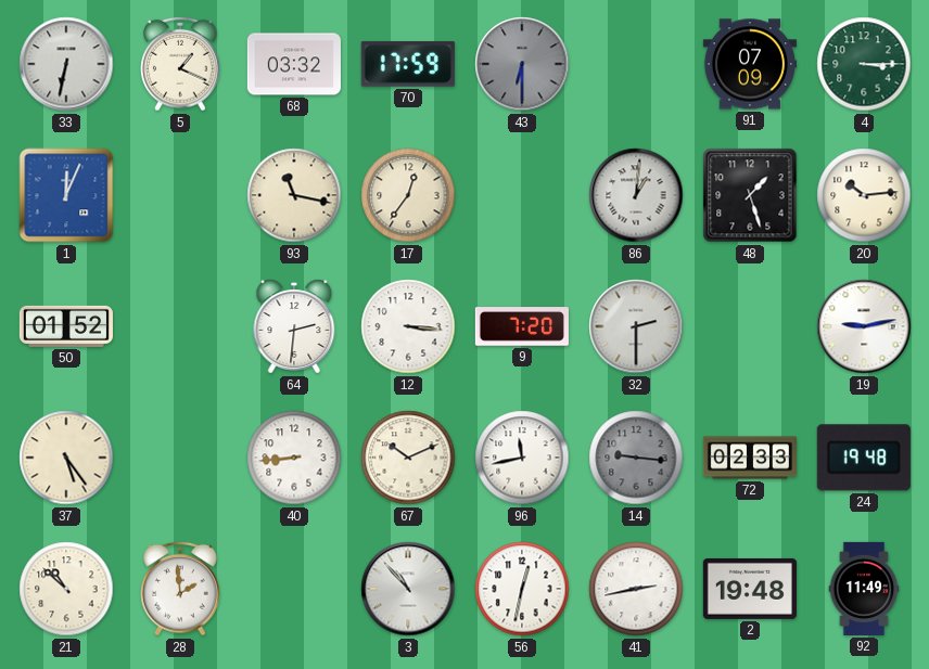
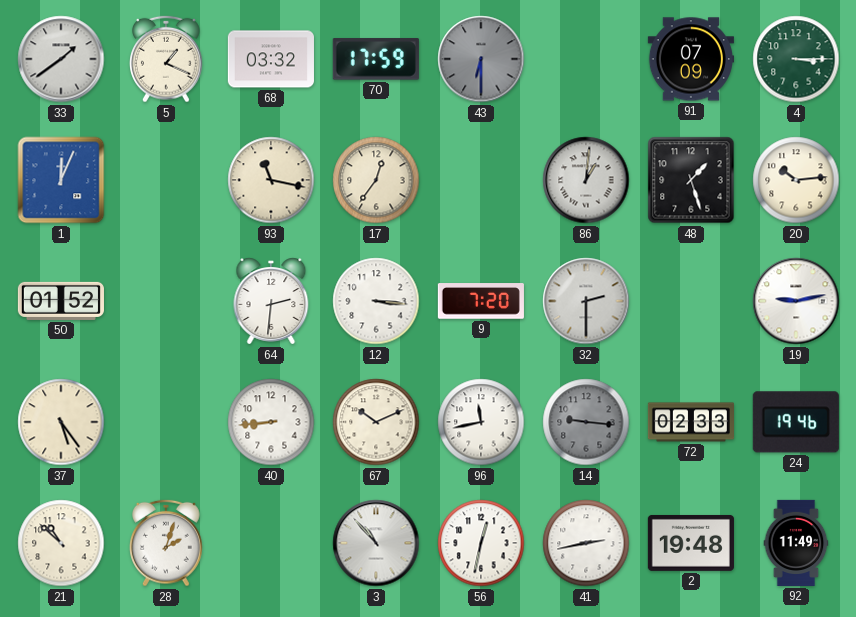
33: 6:32 -> 1:39 (61, 59)
24: 19:48 -> 19:46 (796, 422)
28: 1:59 -> 2:03 (167, 543)
